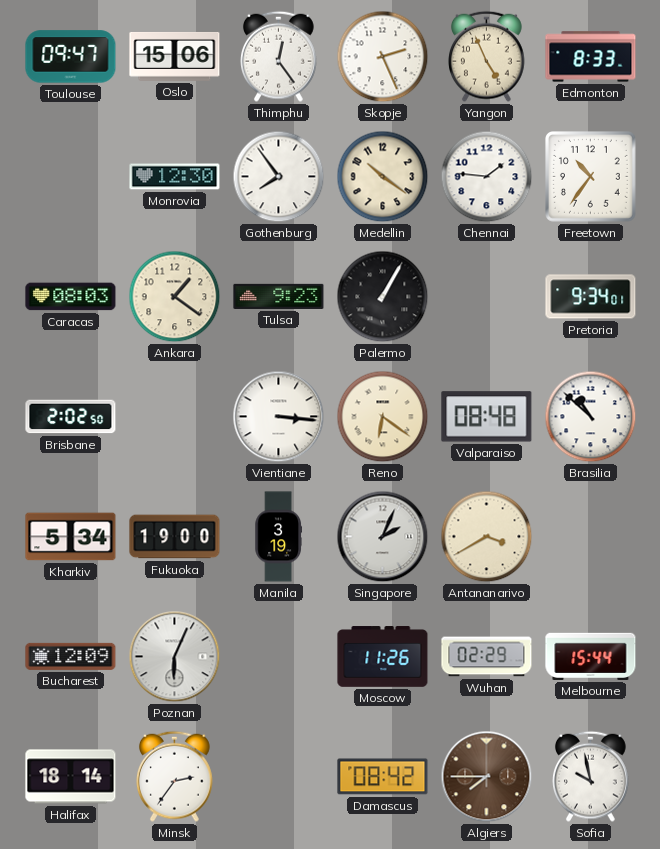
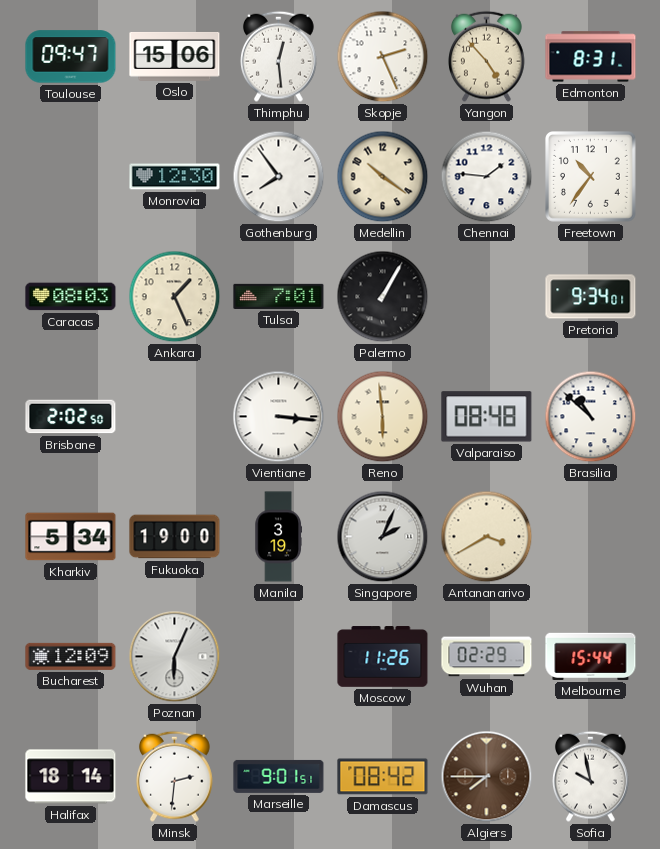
Thimphu: 12:24 -> 12:29 (279, 56)
Yangon: 4:56 -> 4:53 (487, 56)
Edmonton: 8:33 -> 8:31 (591, 57)
Ankara: 1:21 -> 1:26 (175, 297)
Tulsa: 9:23 -> 7:01 (279, 296)
Reno: 6:21 -> 5:59 (383, 417)
Minsk: 2:36 -> 2:31 (175, 776)
Marseille: none -> 9:01 (279, 776)
